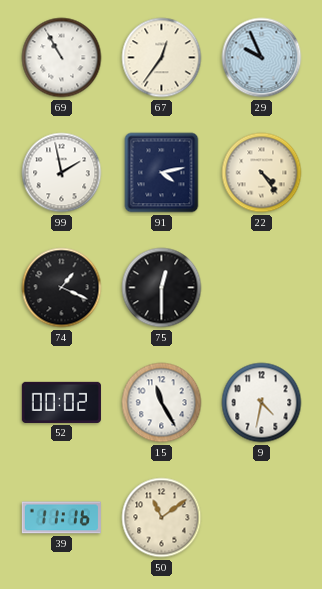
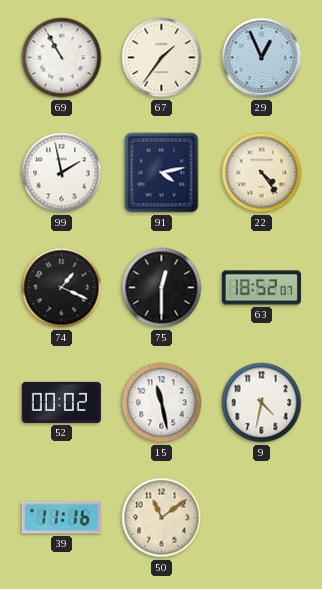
67: 12:36 -> 1:36 (162, 58)
29: 9:56 -> 12:56 (262, 58)
63: none -> 18:52 (261, 288)
15: 11:25 -> 11:28 (162, 403)
